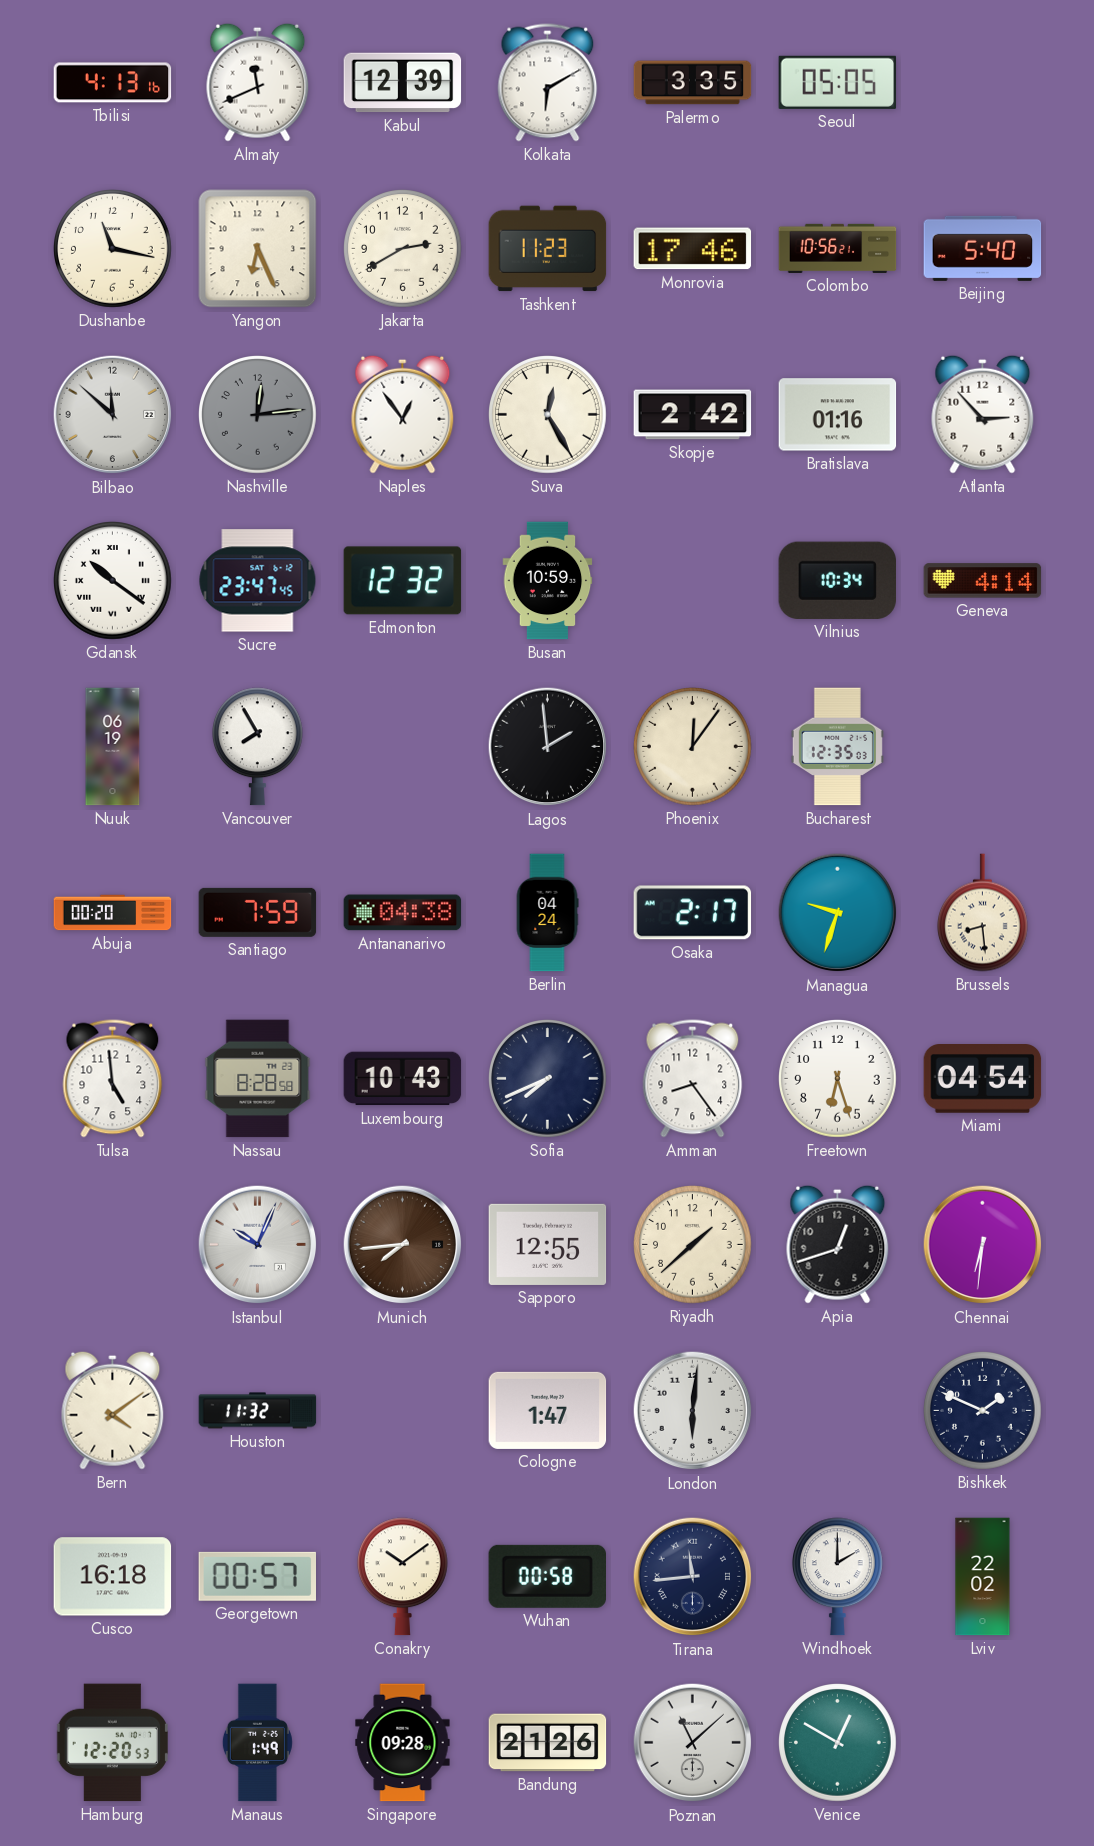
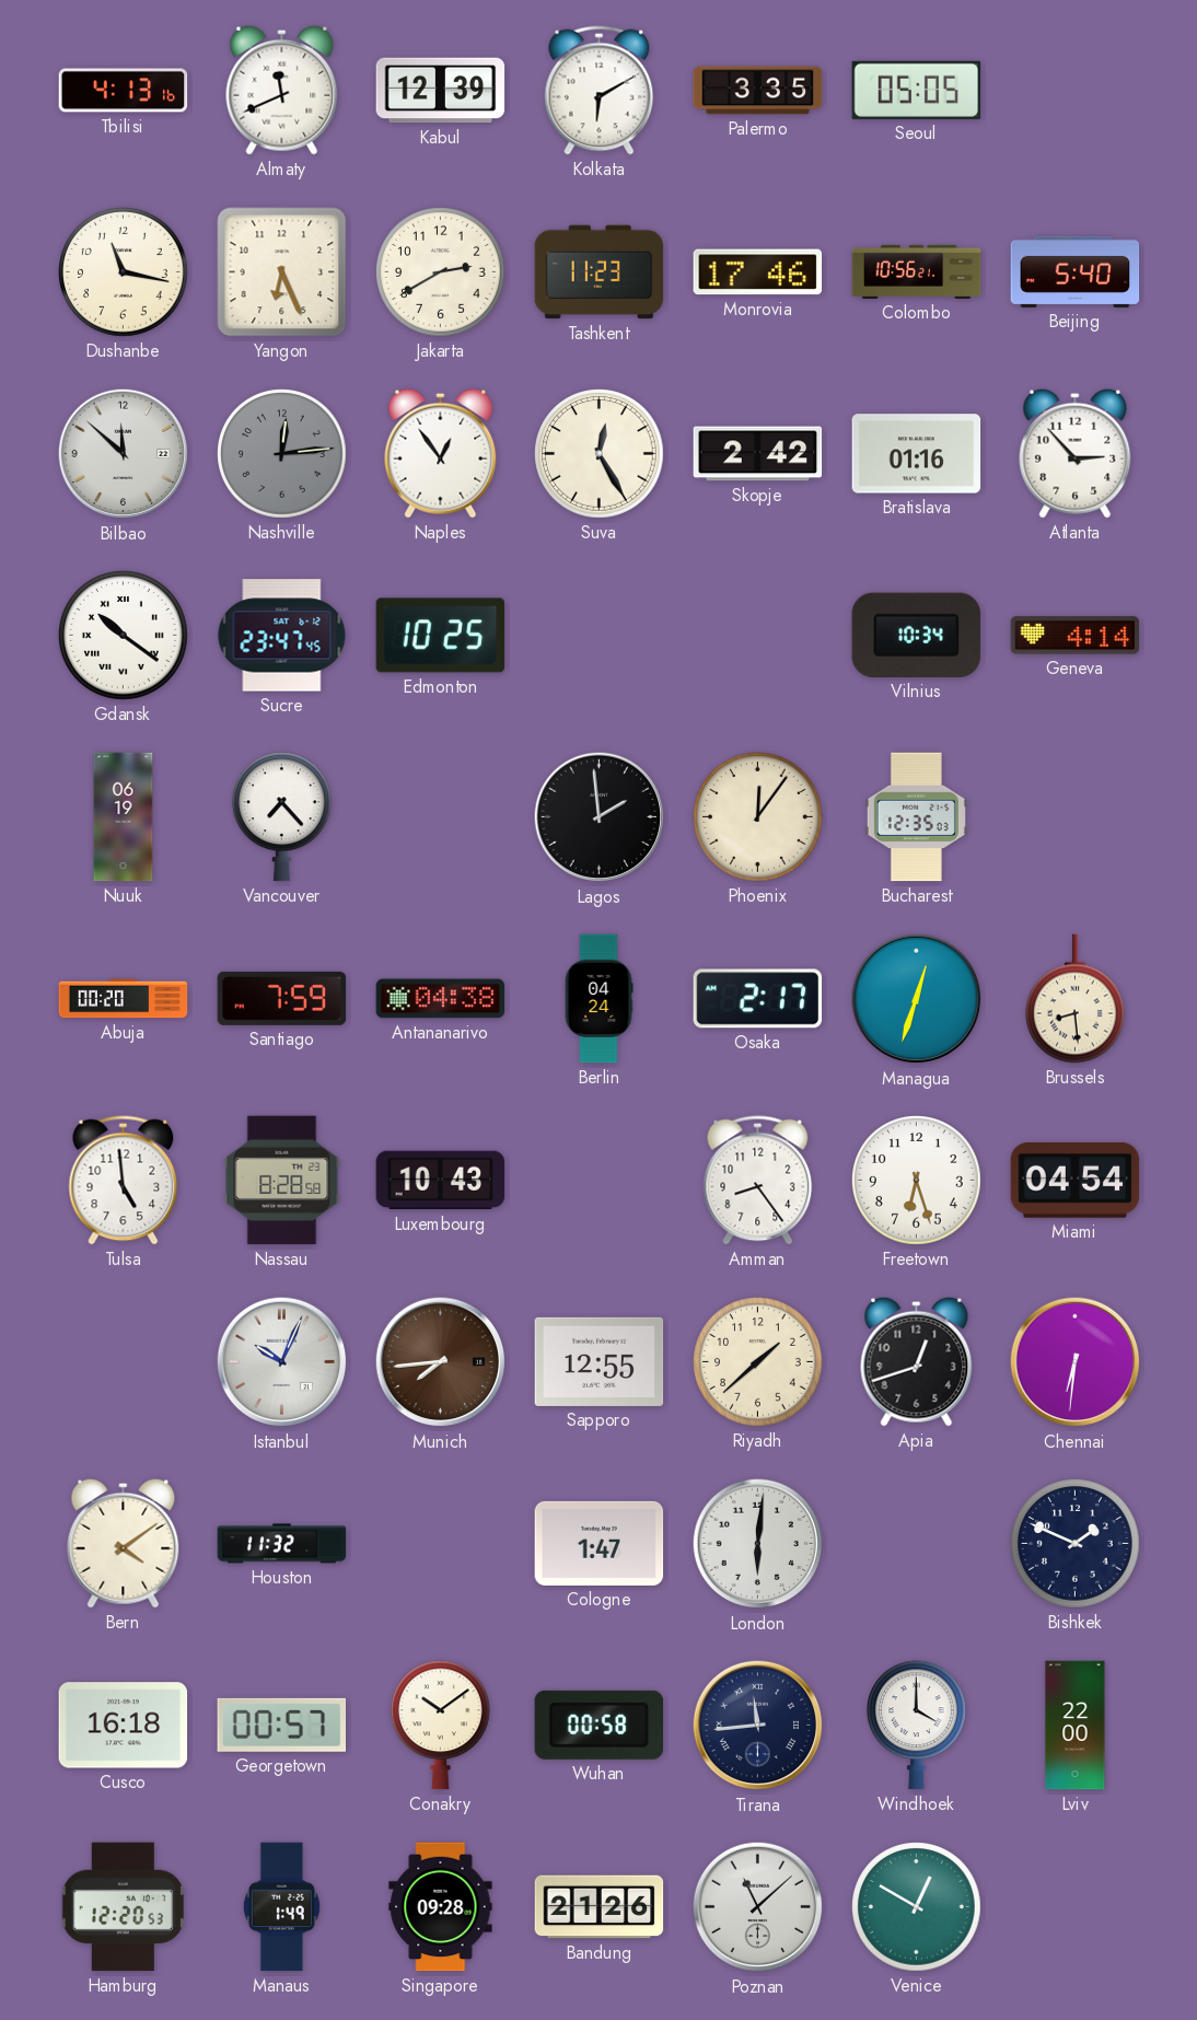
Edmonton: 12:32 -> 10:25 (441, 636)
Busan: 10:59 -> none (548, 581)
Vancouver: 7:55 -> 7:23 (282, 817)
Managua: 9:33 -> 12:33 (917, 999)
Sofia: 7:41 -> none (548, 1079)
Windhoek: 2:00 -> 4:00 (917, 1726)
Lviv: 22:02 -> 22:00 (1076, 1726)
